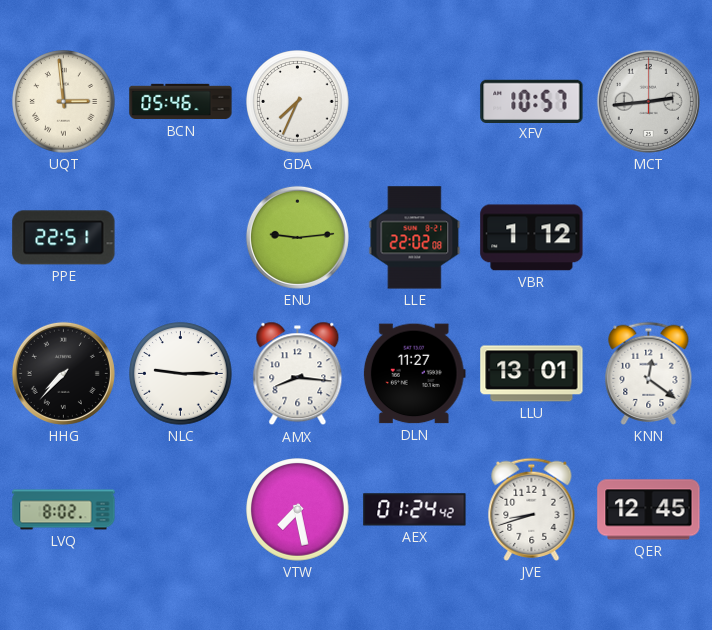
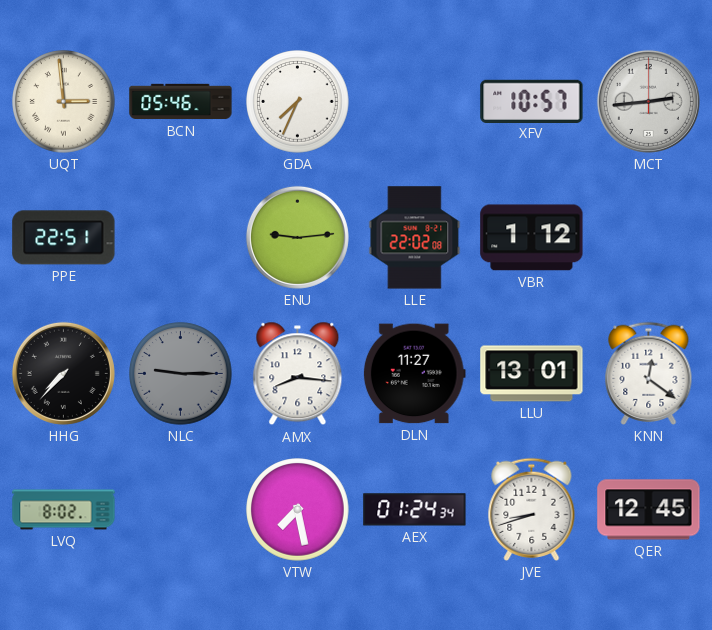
NLC dial: white -> grey (181, 374)
AEX: 01:24:42 -> 01:24:34 (415, 510)
